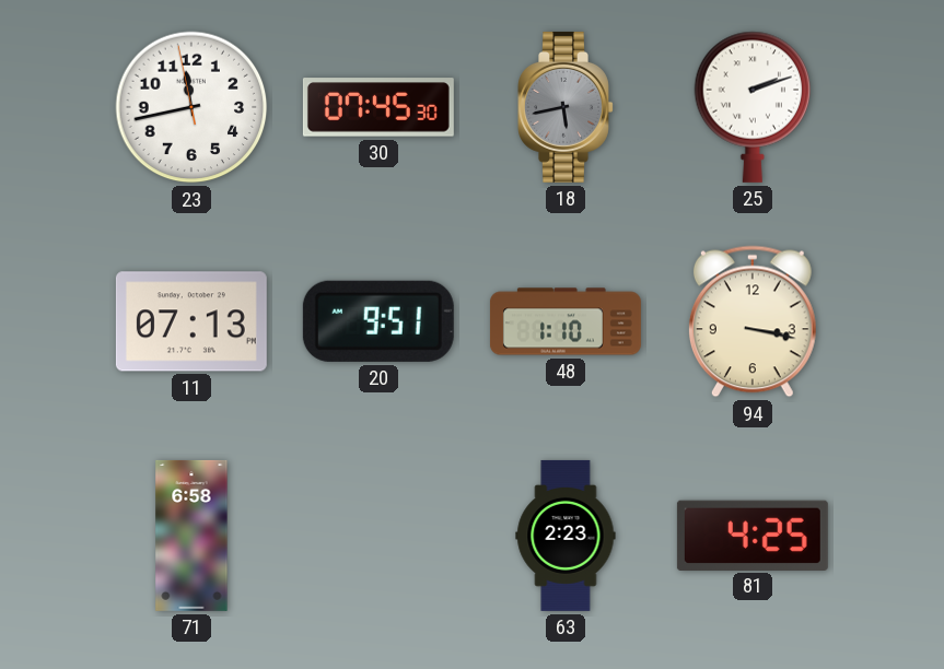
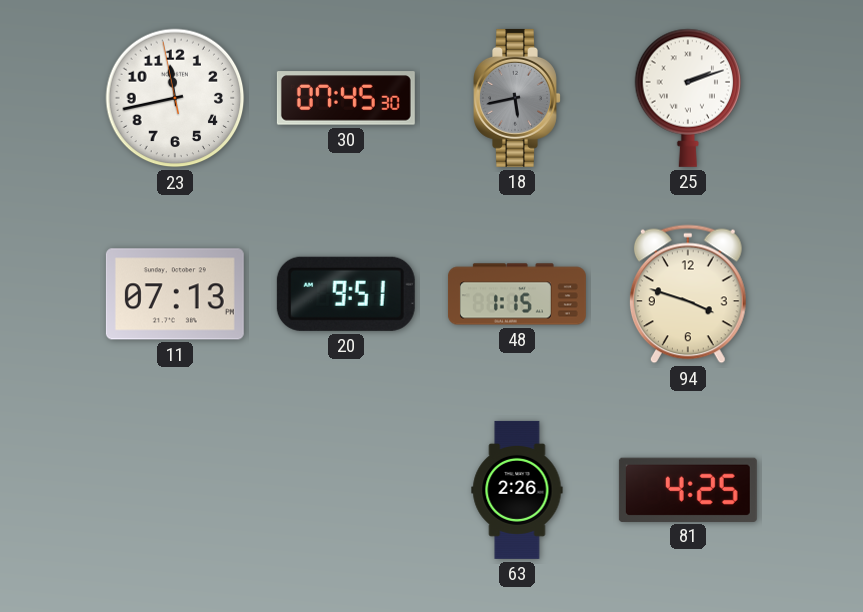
48: 1:10 -> 1:15 (517, 294)
94: 3:17 -> 3:48 (688, 294)
71: 6:58 -> none (191, 536)
63: 2:23 -> 2:26 (517, 490)
